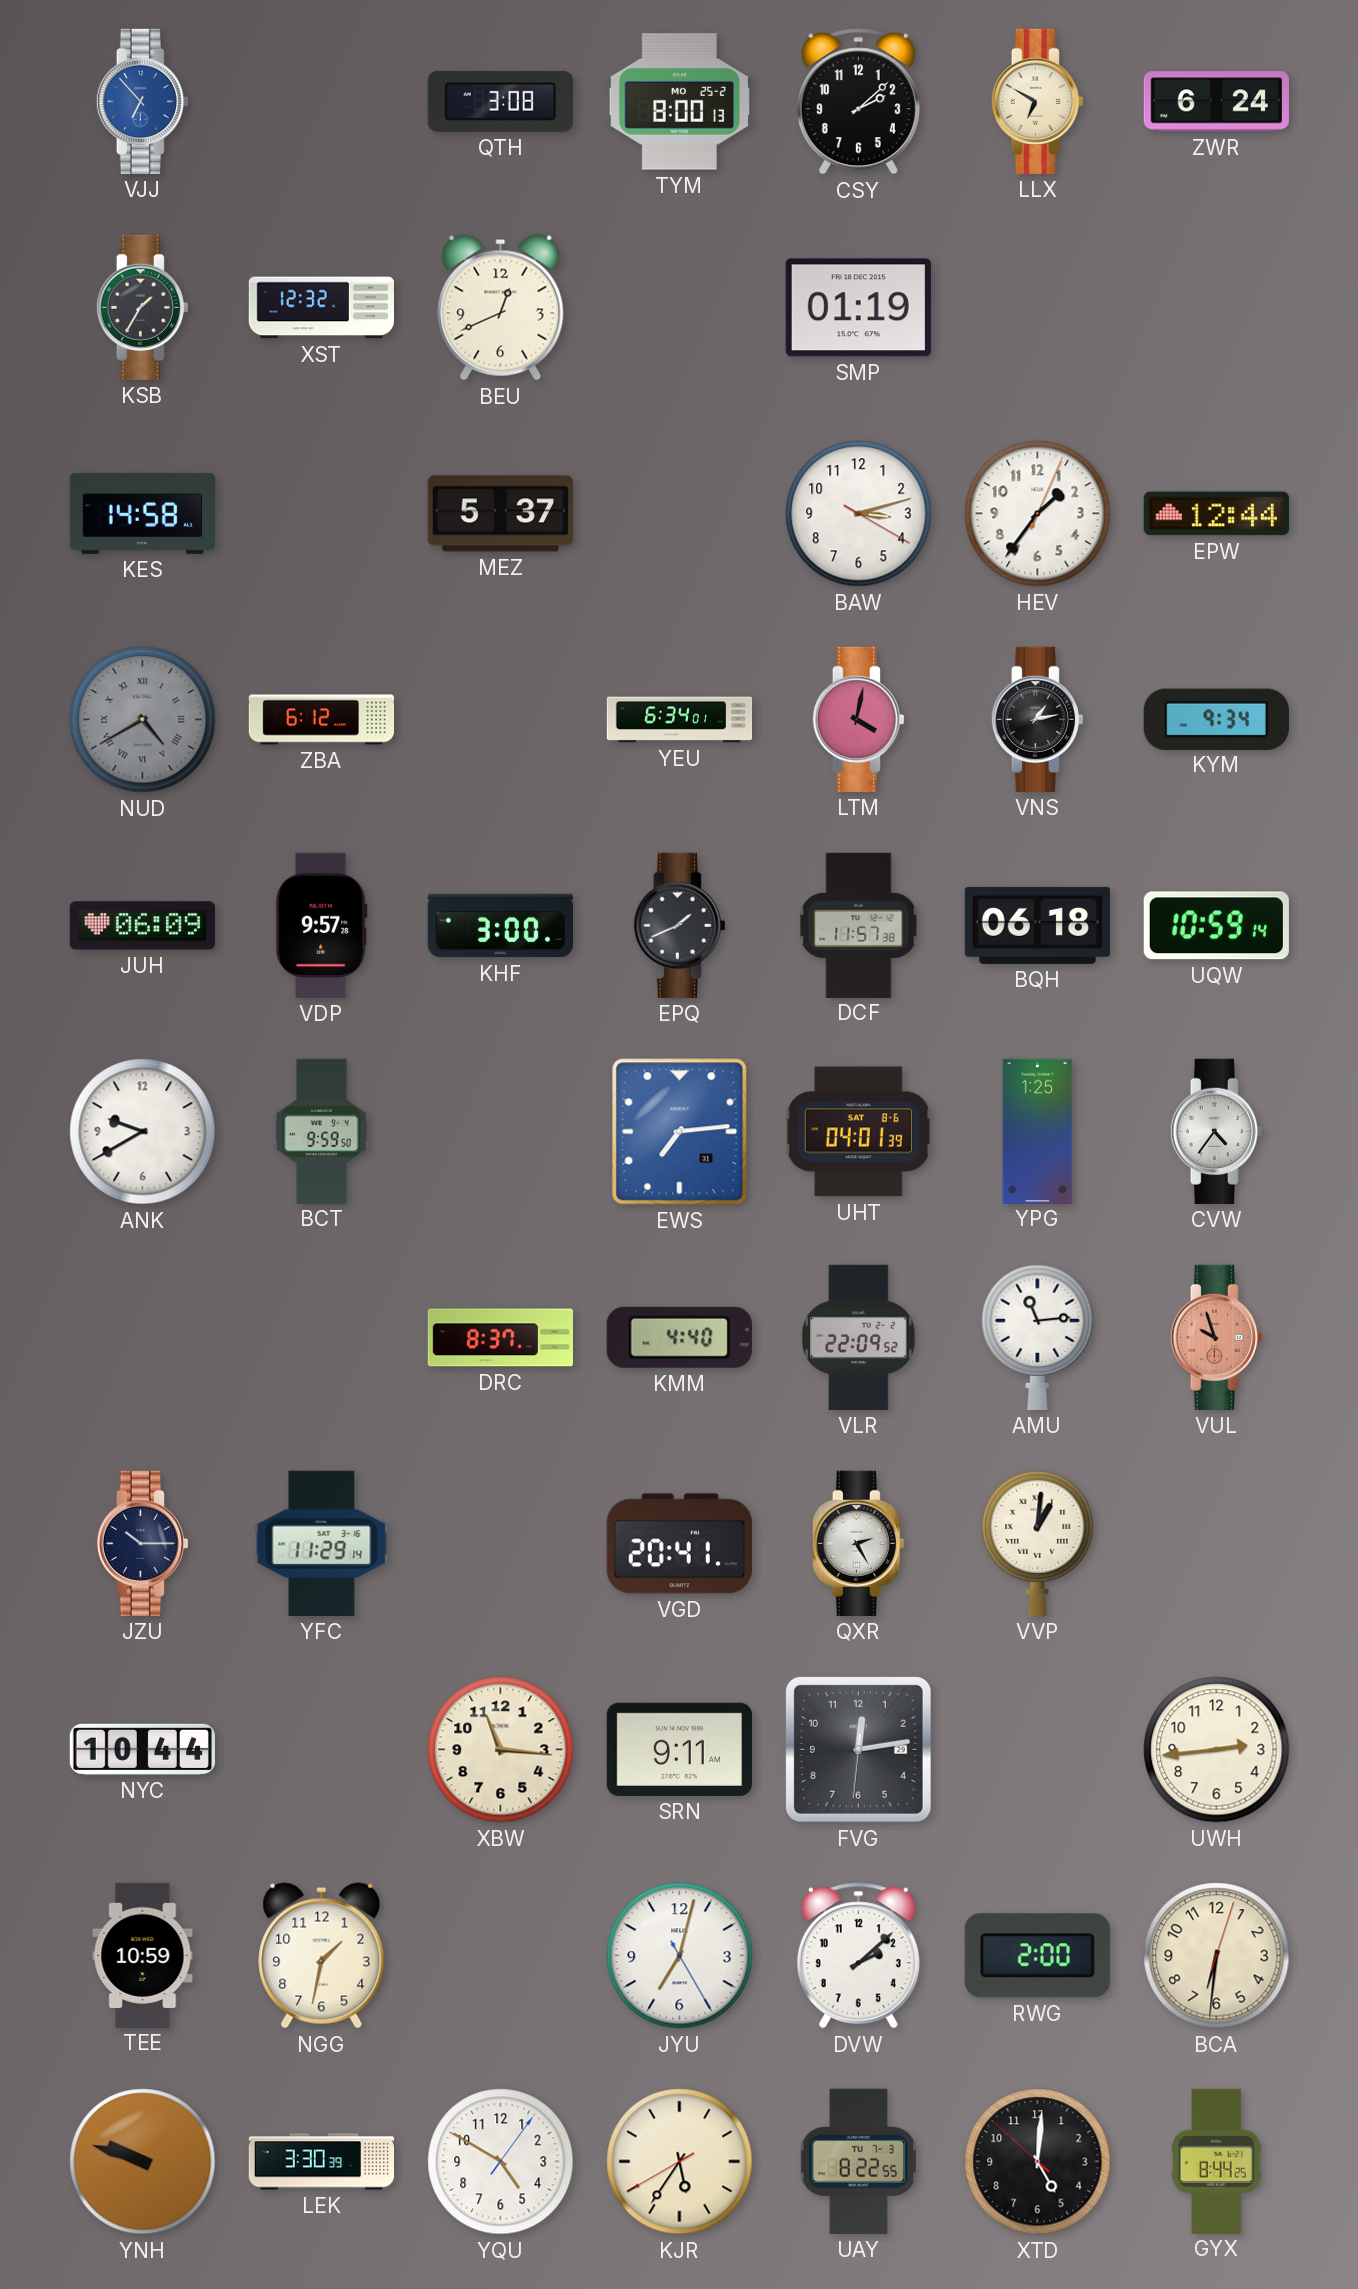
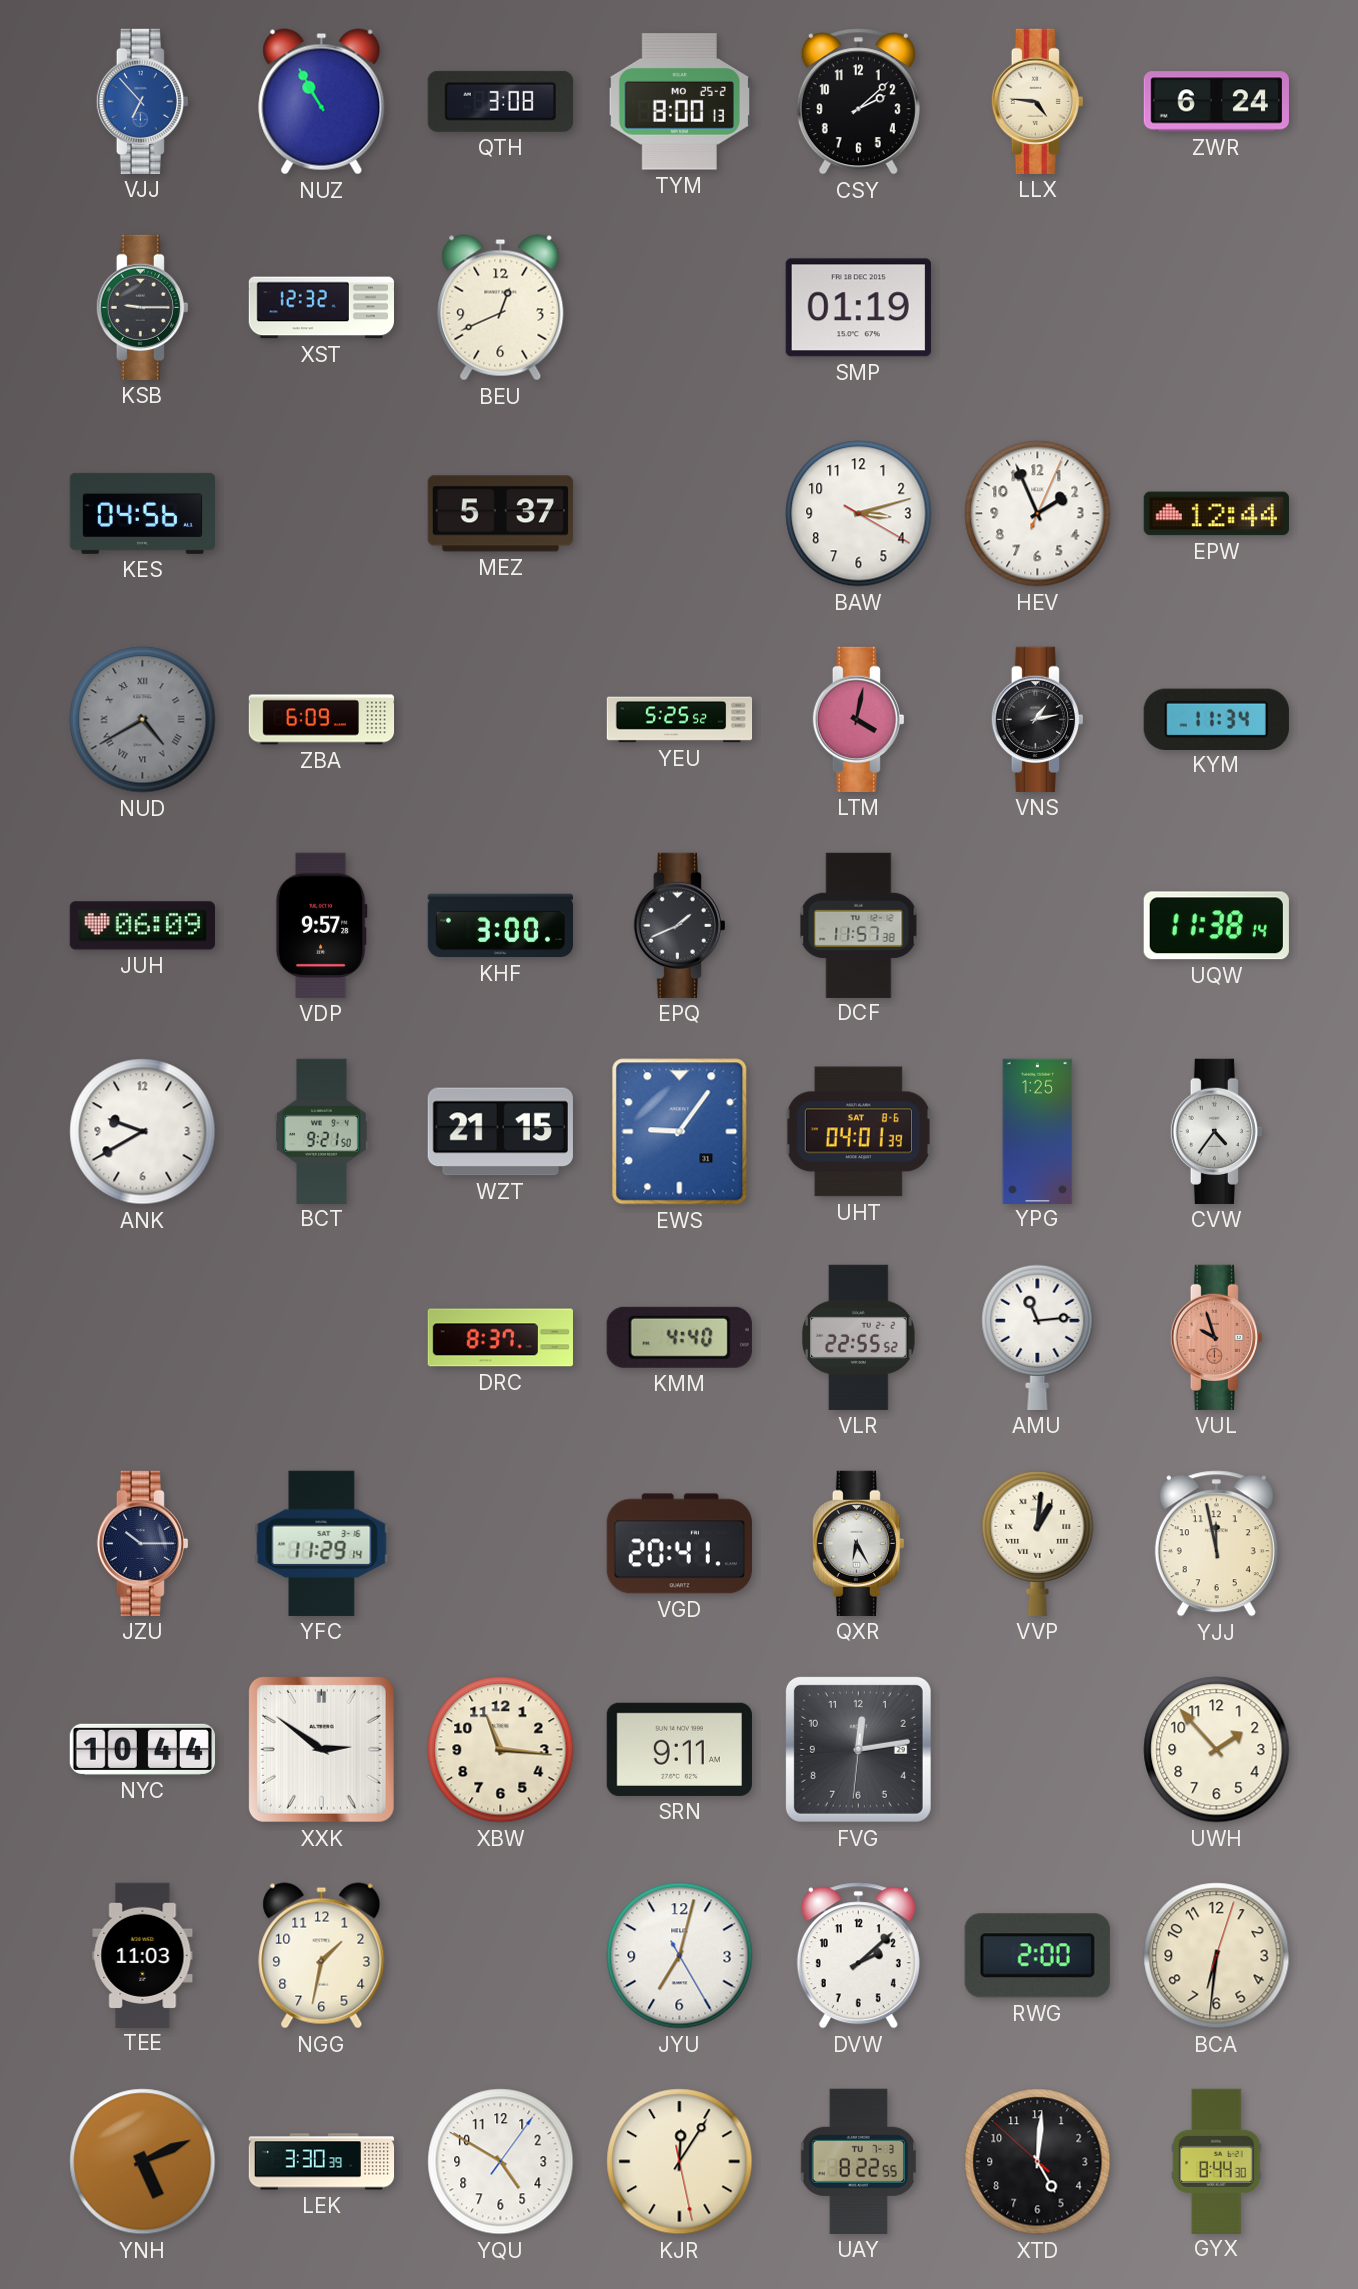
NUZ: none -> 10:55 (322, 102)
LLX: 6:50 -> 4:46 (1037, 101)
KSB: 1:35 -> 9:15 (142, 307)
KES: 14:58 -> 04:56 (142, 513)
HEV: 1:36 -> 1:56 (1038, 514)
ZBA: 6:12 -> 6:09 (322, 720)
YEU: 6:34 -> 5:25 (680, 720)
KYM: 9:34 -> 11:34 (1216, 719)
BQH: 06:18 -> none (1037, 925)
UQW: 10:59 -> 11:38 (1216, 926)
BCT: 9:59 -> 9:21 (321, 1131)
WZT: none -> 21:15 (500, 1132)
EWS: 7:14 -> 9:06 (680, 1132)
VLR: 22:09 -> 22:55 (859, 1337)
QXR: 2:25 -> 6:25 (858, 1543)
YJJ: none -> 11:58 (1216, 1544)
XXK: none -> 2:51 (321, 1749)
UWH: 2:44 -> 1:53 (1217, 1750)
TEE: 10:59 -> 11:03 (143, 1955)
YNH: 9:48 -> 5:11 (143, 2162)
KJR: 5:35 -> 12:05 (680, 2162)
GYX: 8:44:25 -> 8:44:30 (1216, 2161)
